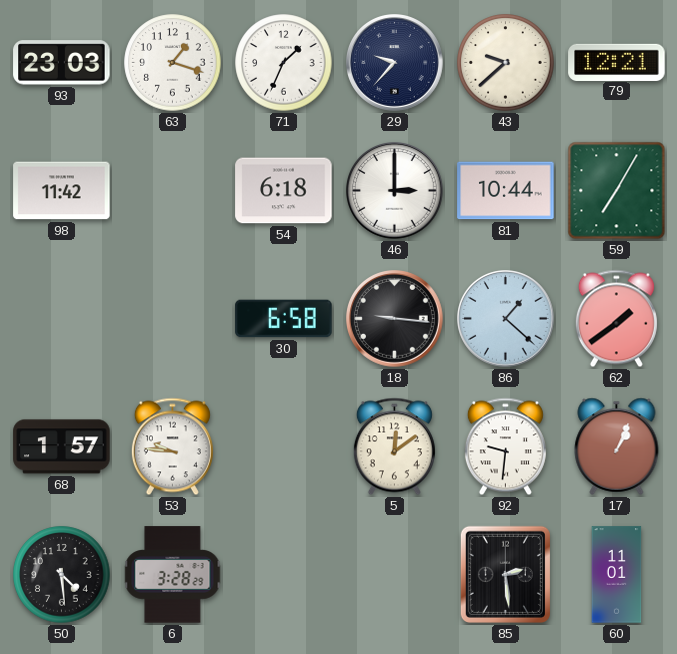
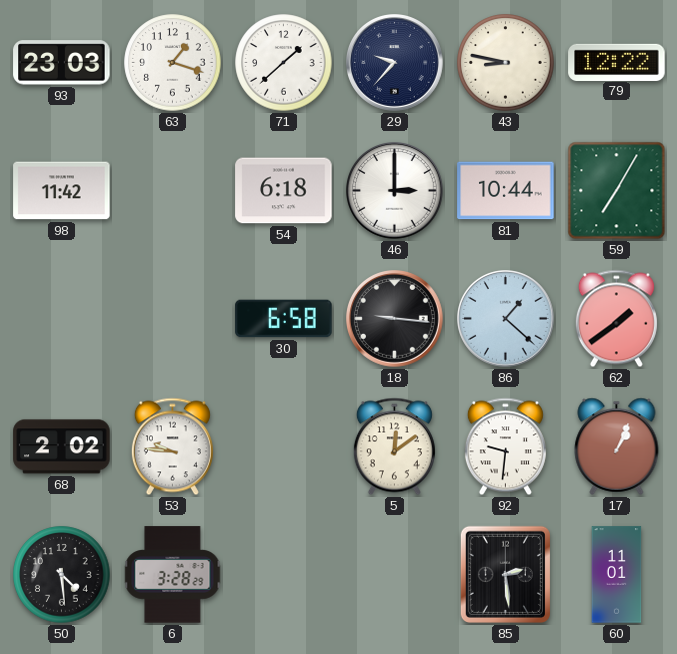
71: 1:34 -> 1:38 (284, 63)
43: 9:38 -> 8:47 (506, 63)
79: 12:21 -> 12:22 (617, 62)
68: 1:57 -> 2:02 (62, 447)
